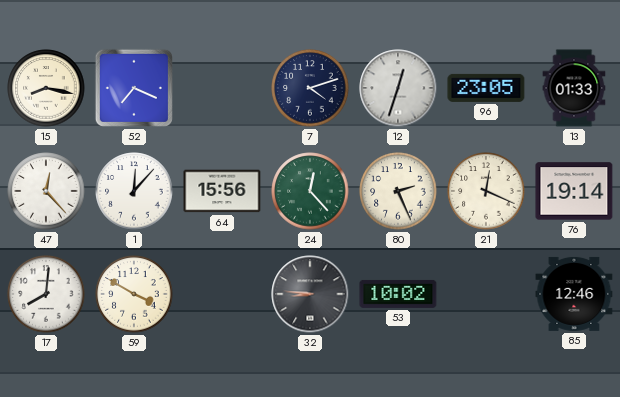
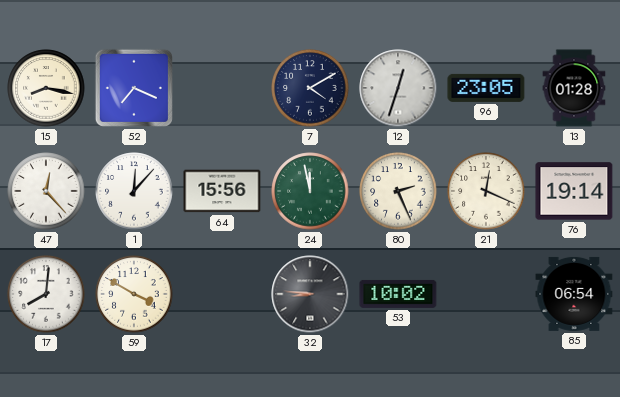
7: 4:12 -> 4:10 (310, 88)
13: 01:33 -> 01:28 (574, 88)
24: 12:23 -> 11:58 (310, 191)
85: 12:46 -> 06:54 (574, 294)
